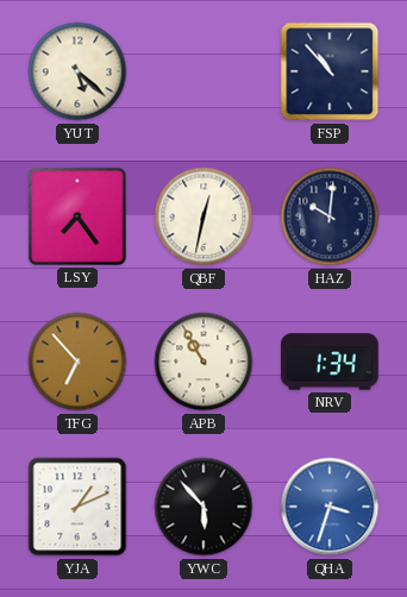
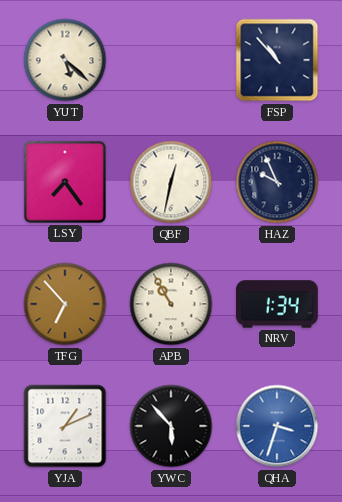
HAZ: 10:01 -> 9:56 (277, 182)
